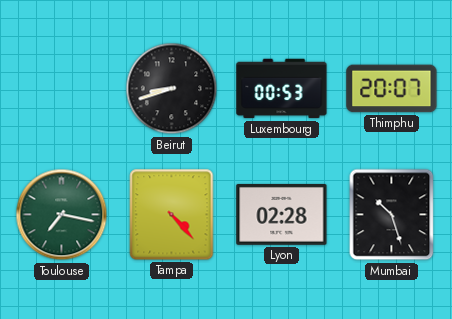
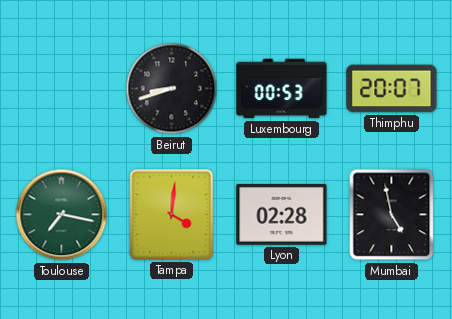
Tampa: 4:23 -> 4:01 (172, 215)
Mumbai: 10:27 -> 4:58 (392, 215)
